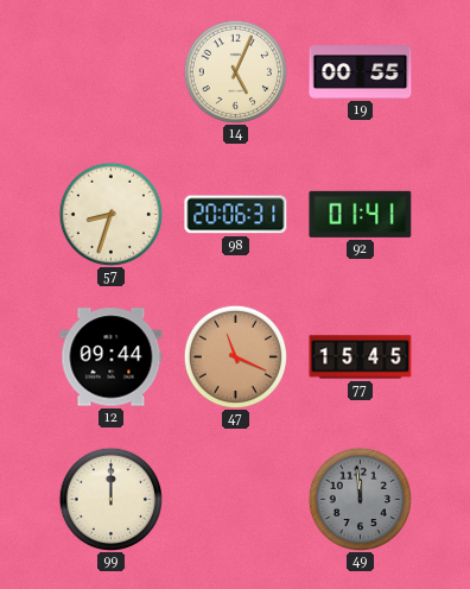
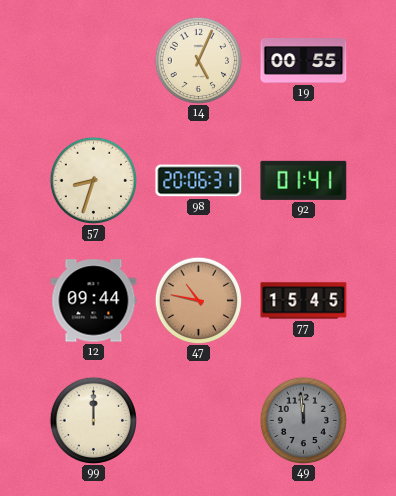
47: 11:19 -> 10:47 (198, 300)
